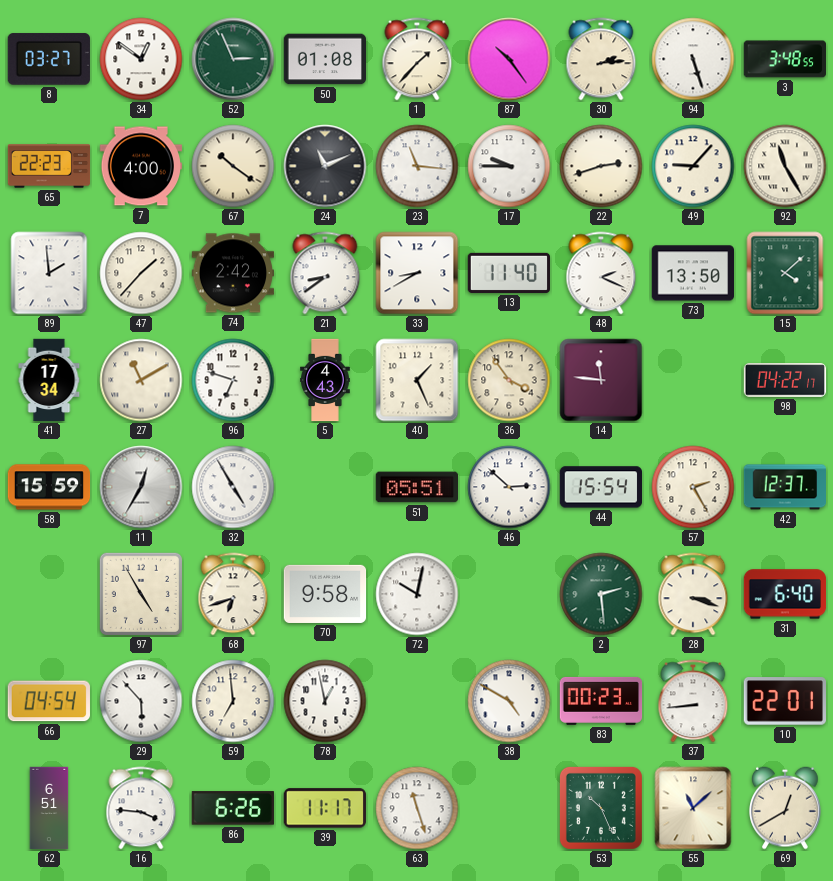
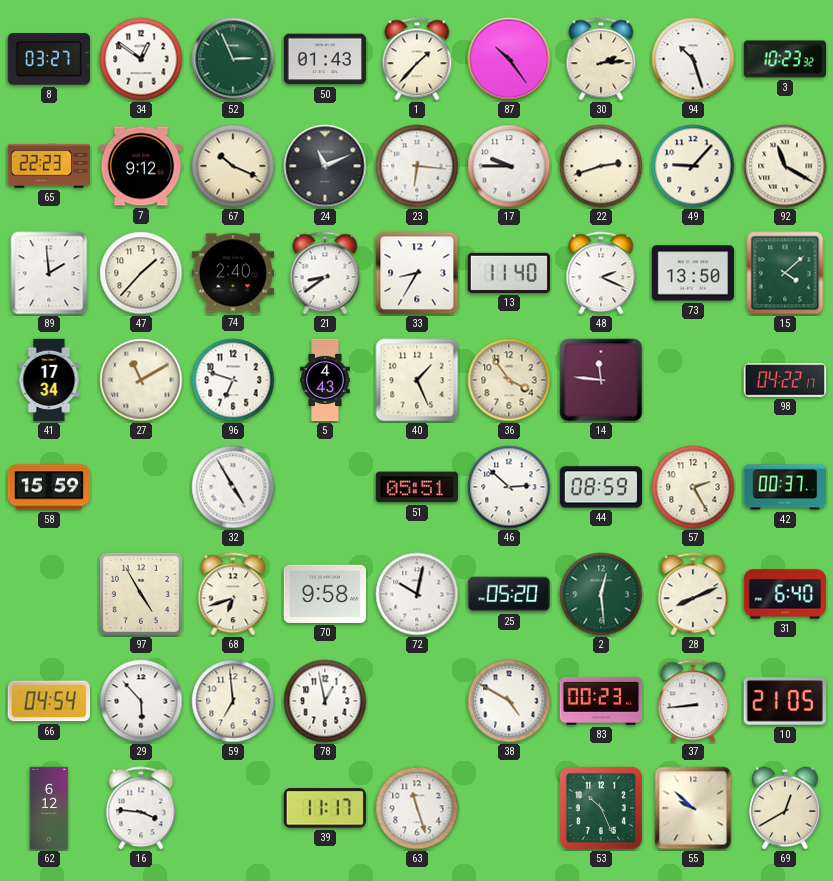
50: 01:08 -> 01:43 (325, 59)
94: 5:27 -> 10:27 (693, 59)
3: 3:48 -> 10:23 (784, 59)
7: 4:00 -> 9:12 (140, 166)
67: 10:21 -> 10:19 (233, 166)
23: 11:16 -> 6:16 (417, 166)
92: 11:25 -> 11:20 (785, 166)
74: 2:42 -> 2:40 (233, 273)
33: 8:40 -> 8:35 (417, 273)
11: 12:35 -> none (141, 487)
44: 15:54 -> 08:59 (600, 487)
42: 12:37 -> 00:37 (785, 487)
25: none -> 05:20 (509, 594)
2: 2:29 -> 12:29 (601, 594)
28: 3:18 -> 8:11 (693, 594)
10: 22:01 -> 21:05 (784, 701)
62: 6:51 -> 6:12 (49, 808)
86: 6:26 -> none (233, 808)
55: 11:08 -> 9:52 (693, 808)
